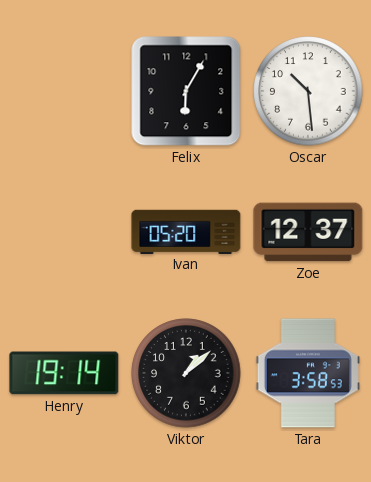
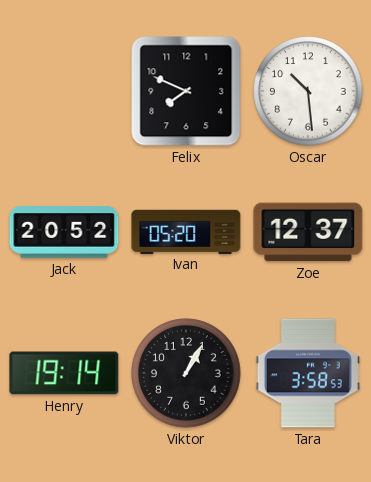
Felix: 6:05 -> 7:49 (186, 91)
Jack: none -> 20:52 (64, 232)
Viktor: 1:08 -> 1:05 (186, 373)
